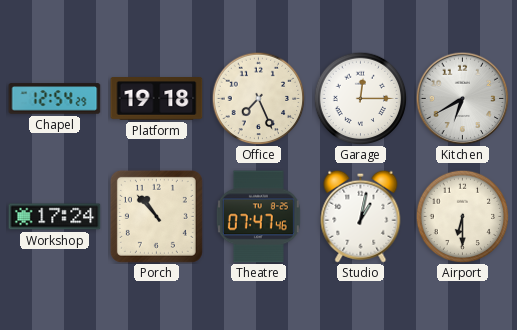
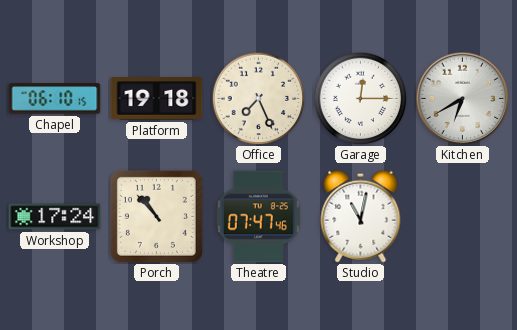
Chapel: 12:54 -> 06:10 (55, 99)
Studio: 1:02 -> 11:02 (361, 216)
Airport: 6:30 -> none (462, 216)
